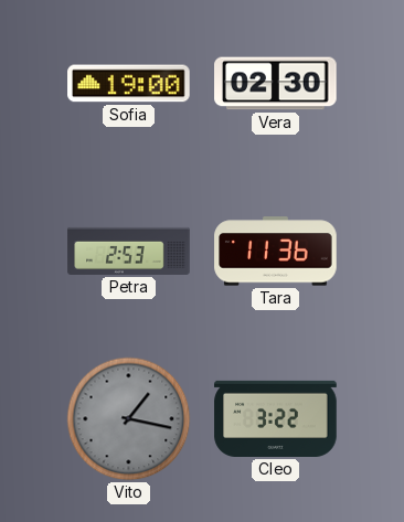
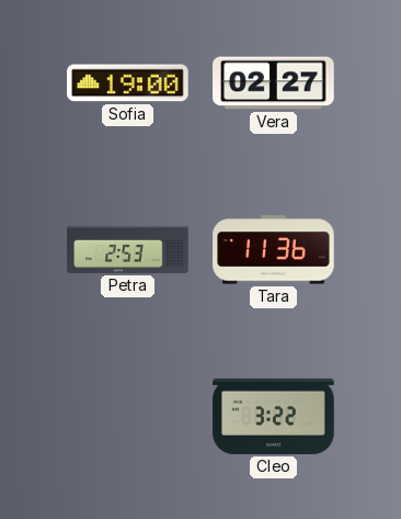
Vera: 02:30 -> 02:27 (274, 83)
Vito: 1:17 -> none (129, 419)
